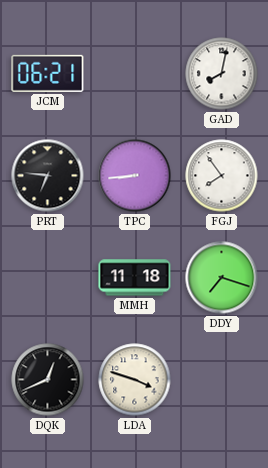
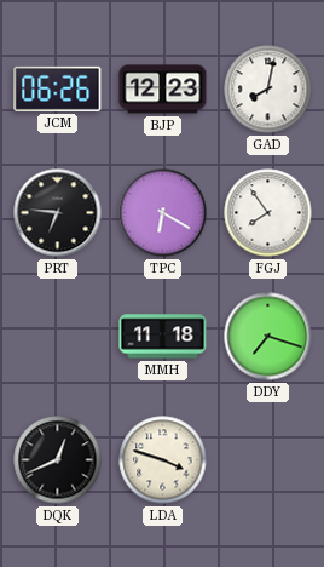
JCM: 06:21 -> 06:26 (58, 88)
BJP: none -> 12:23 (163, 90)
TPC: 8:44 -> 6:20 (163, 213)
